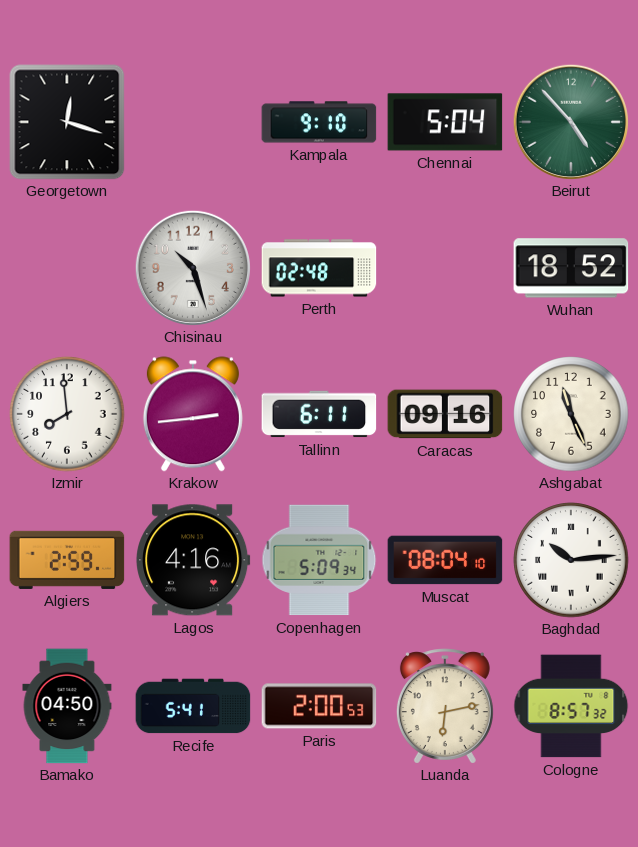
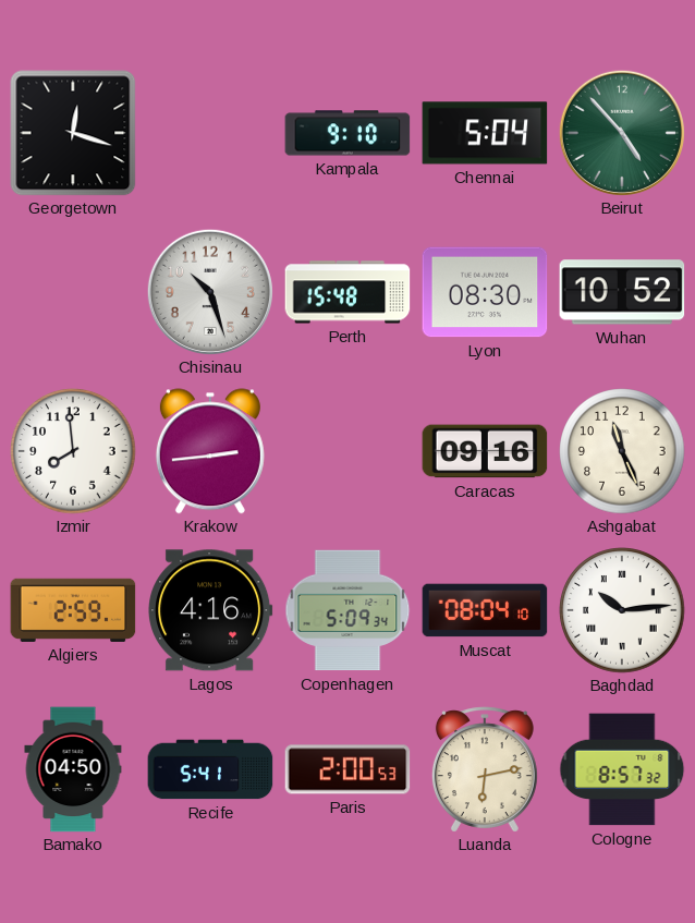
Perth: 02:48 -> 15:48 (347, 292)
Lyon: none -> 08:30 (485, 292)
Wuhan: 18:52 -> 10:52 (622, 292)
Tallinn: 6:11 -> none (319, 414)
